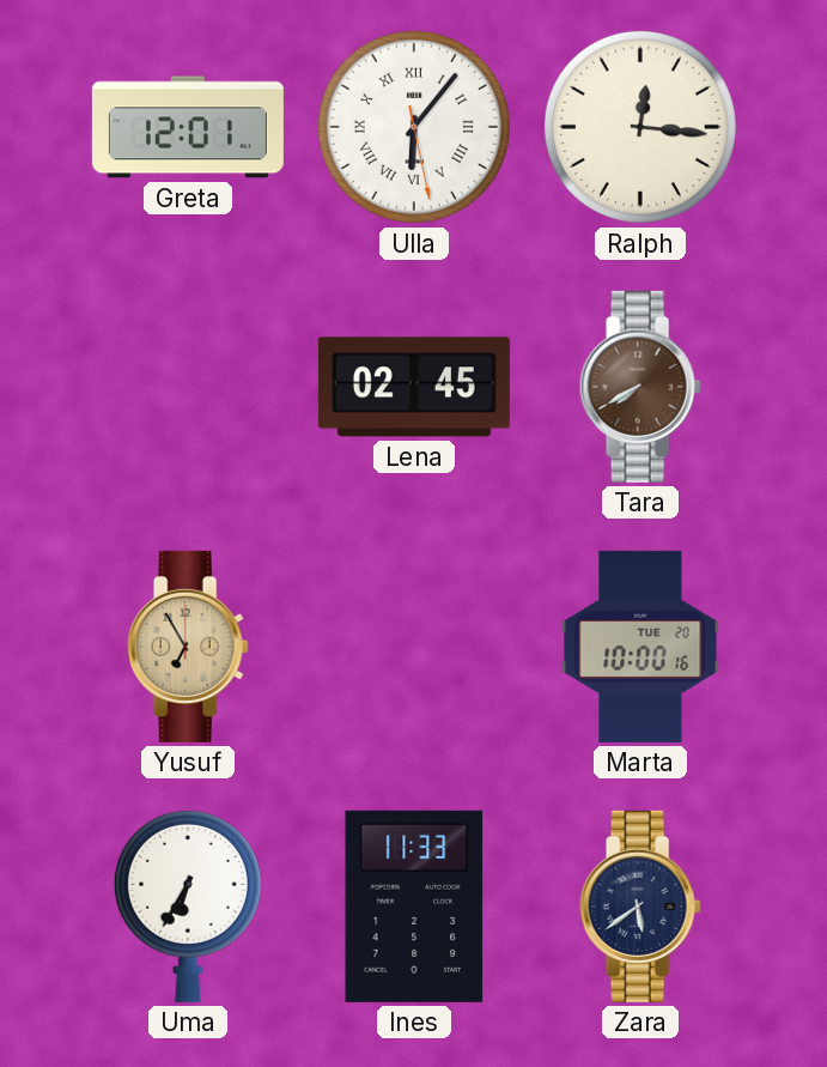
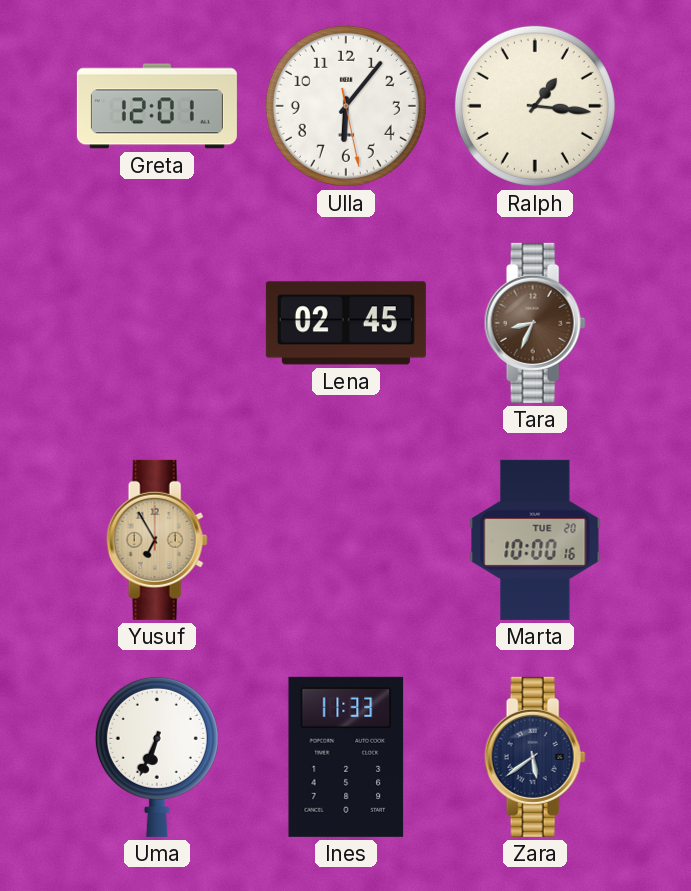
Ulla numerals: Roman -> Arabic (346, 106)
Ralph: 12:16 -> 1:16 (535, 106)
Tara: 7:40 -> 8:34 (535, 323)
Uma: 6:35 -> 6:34 (157, 756)
